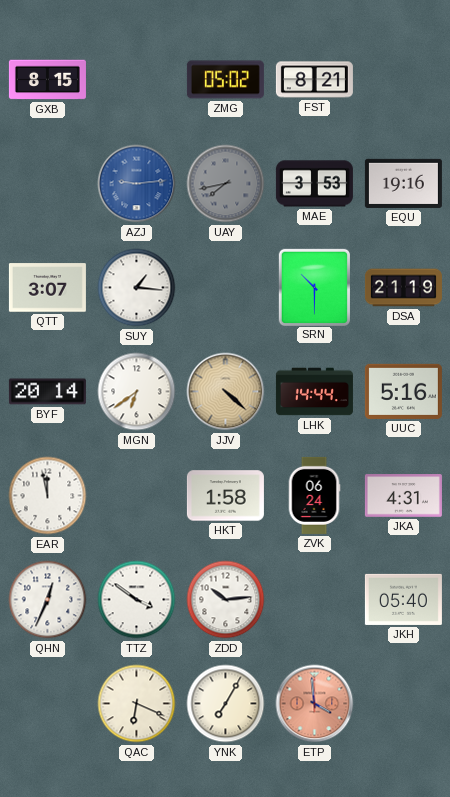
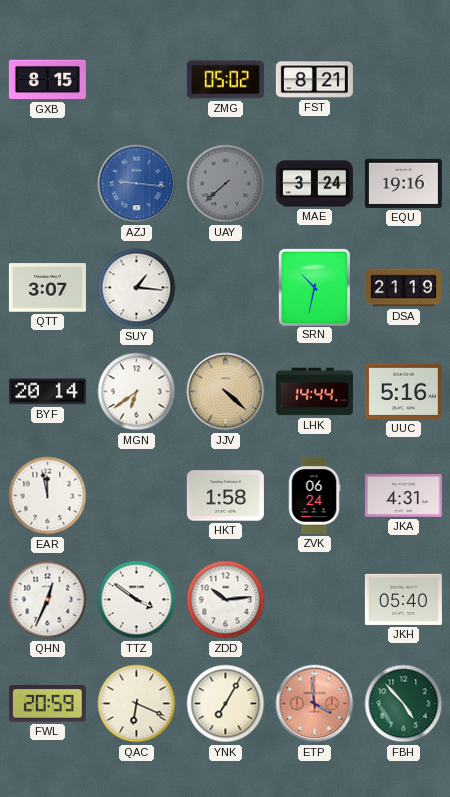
AZJ: 9:14 -> 9:16 (137, 184)
UAY: 7:43 -> 7:38 (226, 184)
MAE: 3:53 -> 3:24 (314, 184)
SRN: 10:30 -> 10:32 (314, 287)
FWL: none -> 20:59 (47, 704)
FBH: none -> 4:53 (404, 704)
